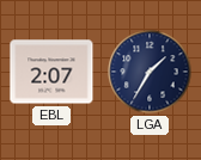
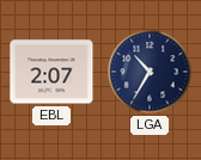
LGA: 1:35 -> 10:35 (150, 72)
